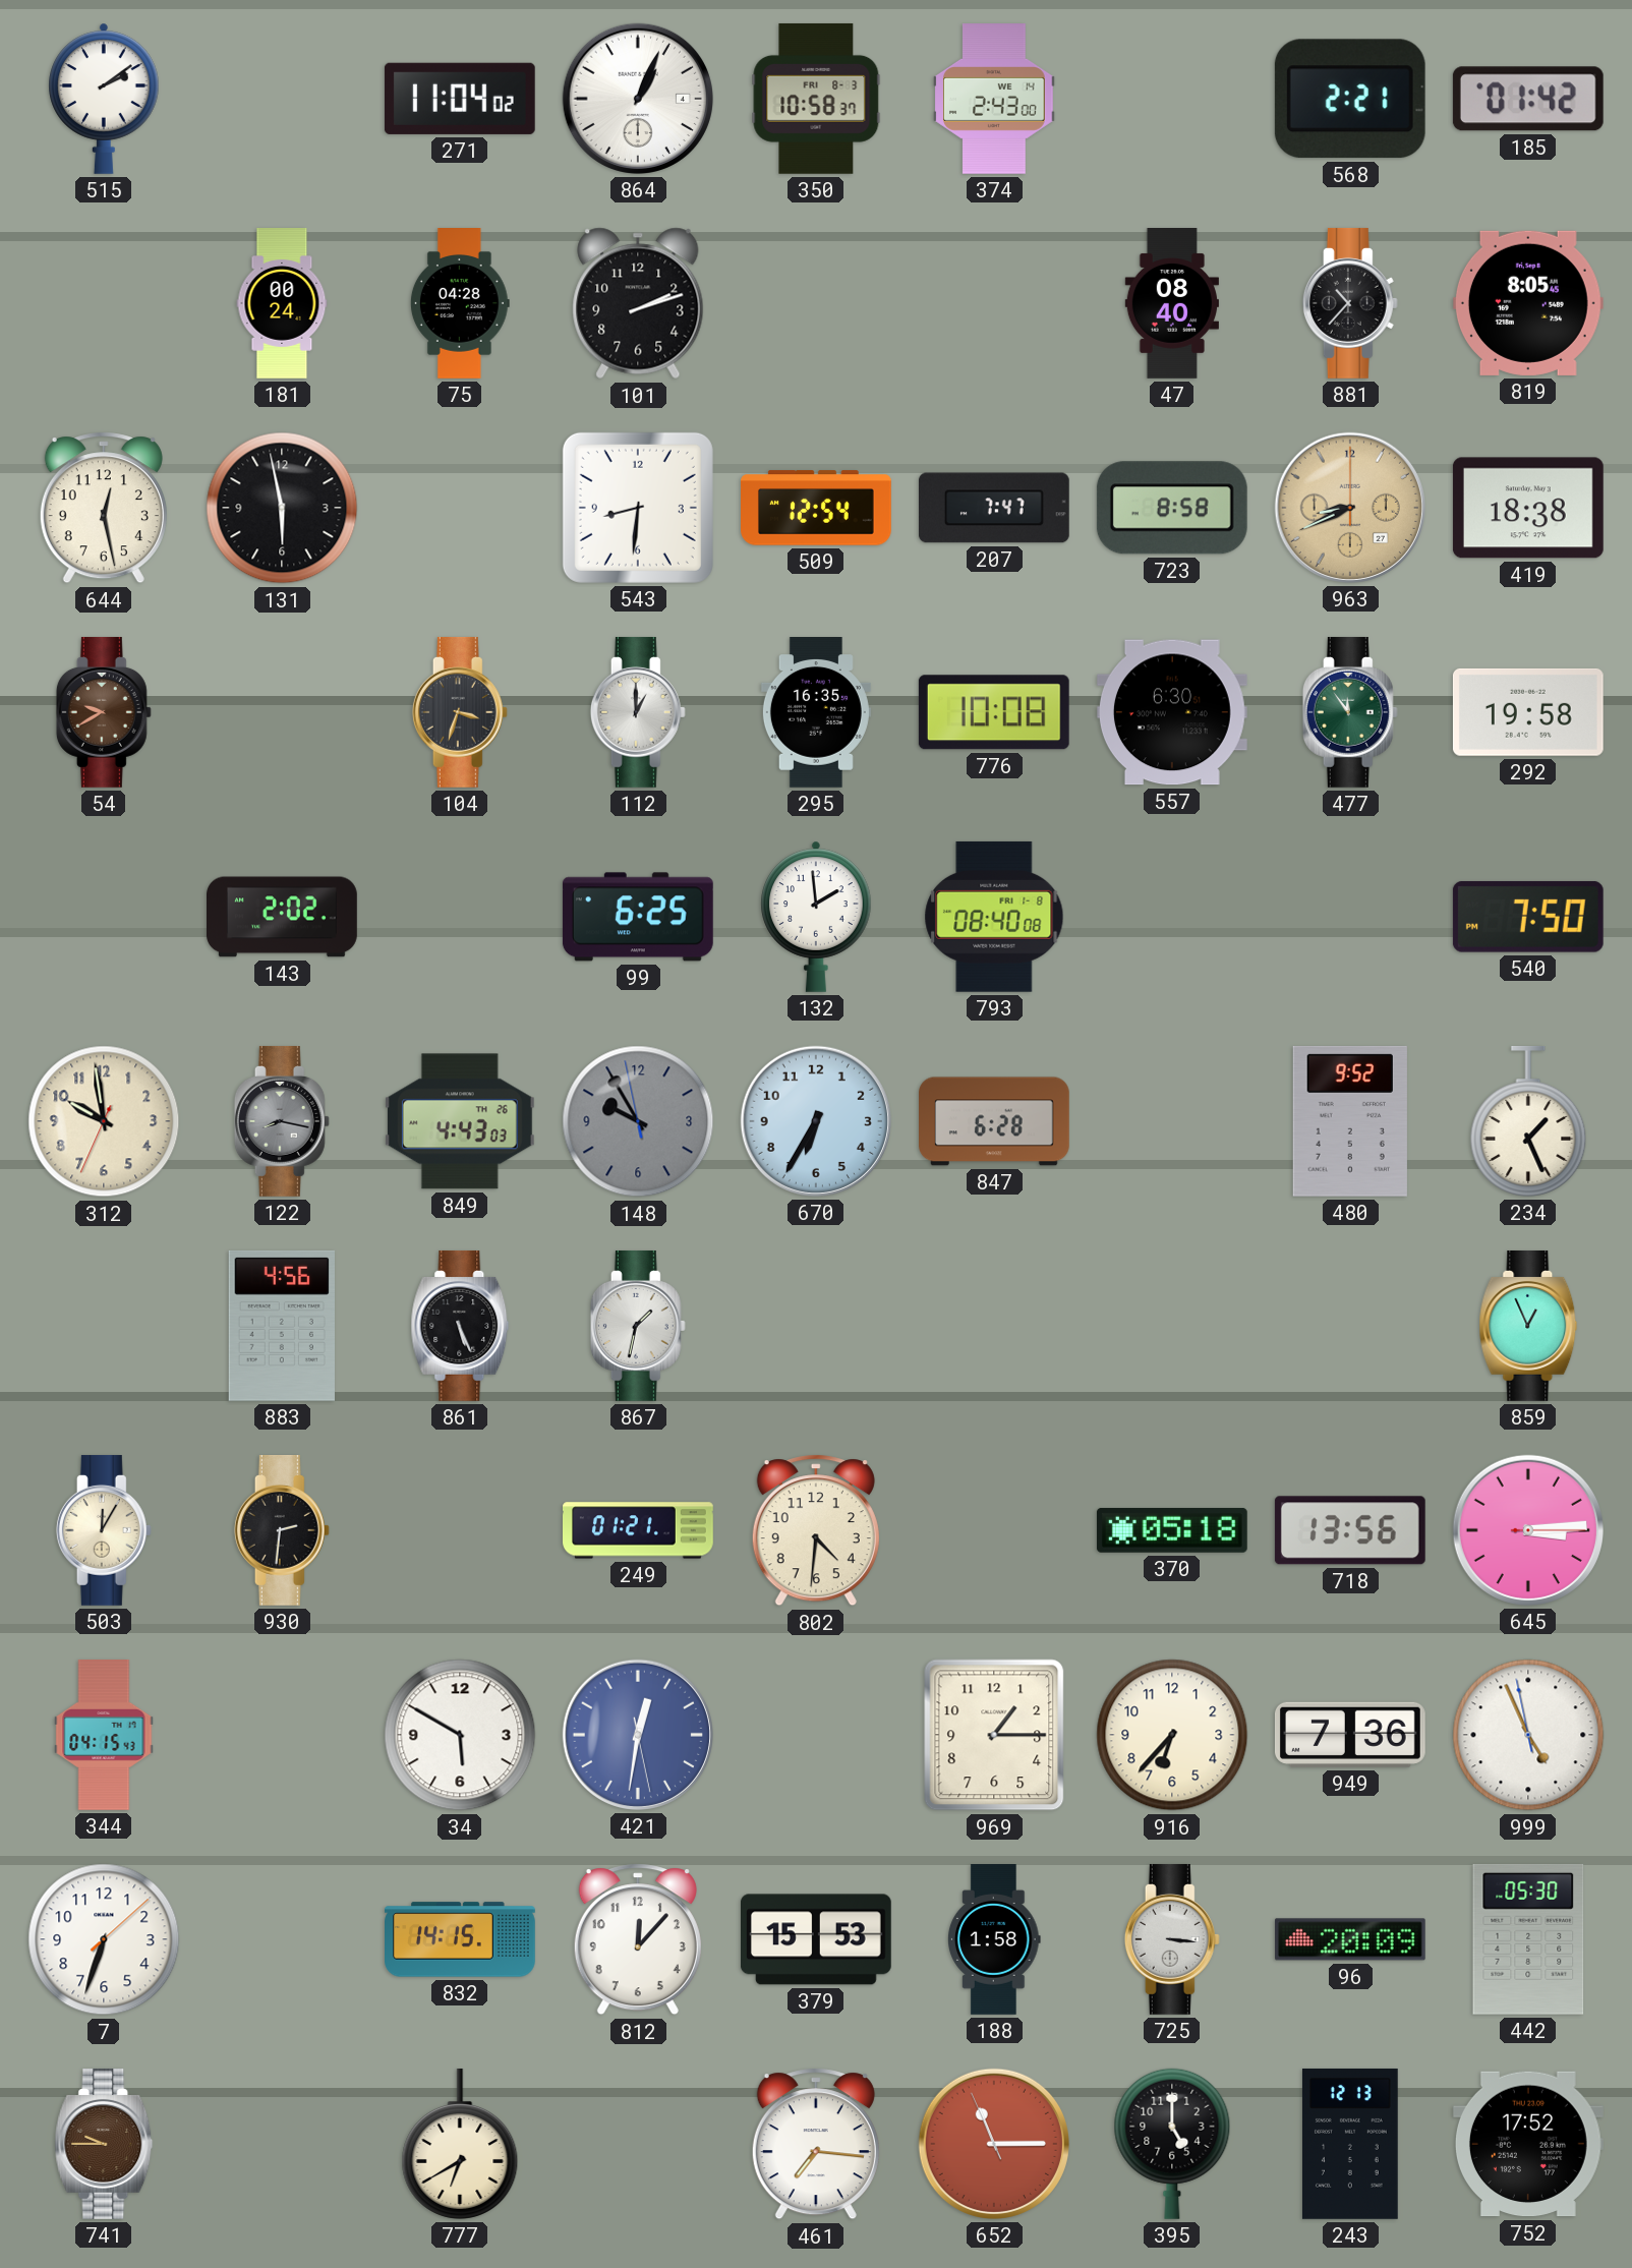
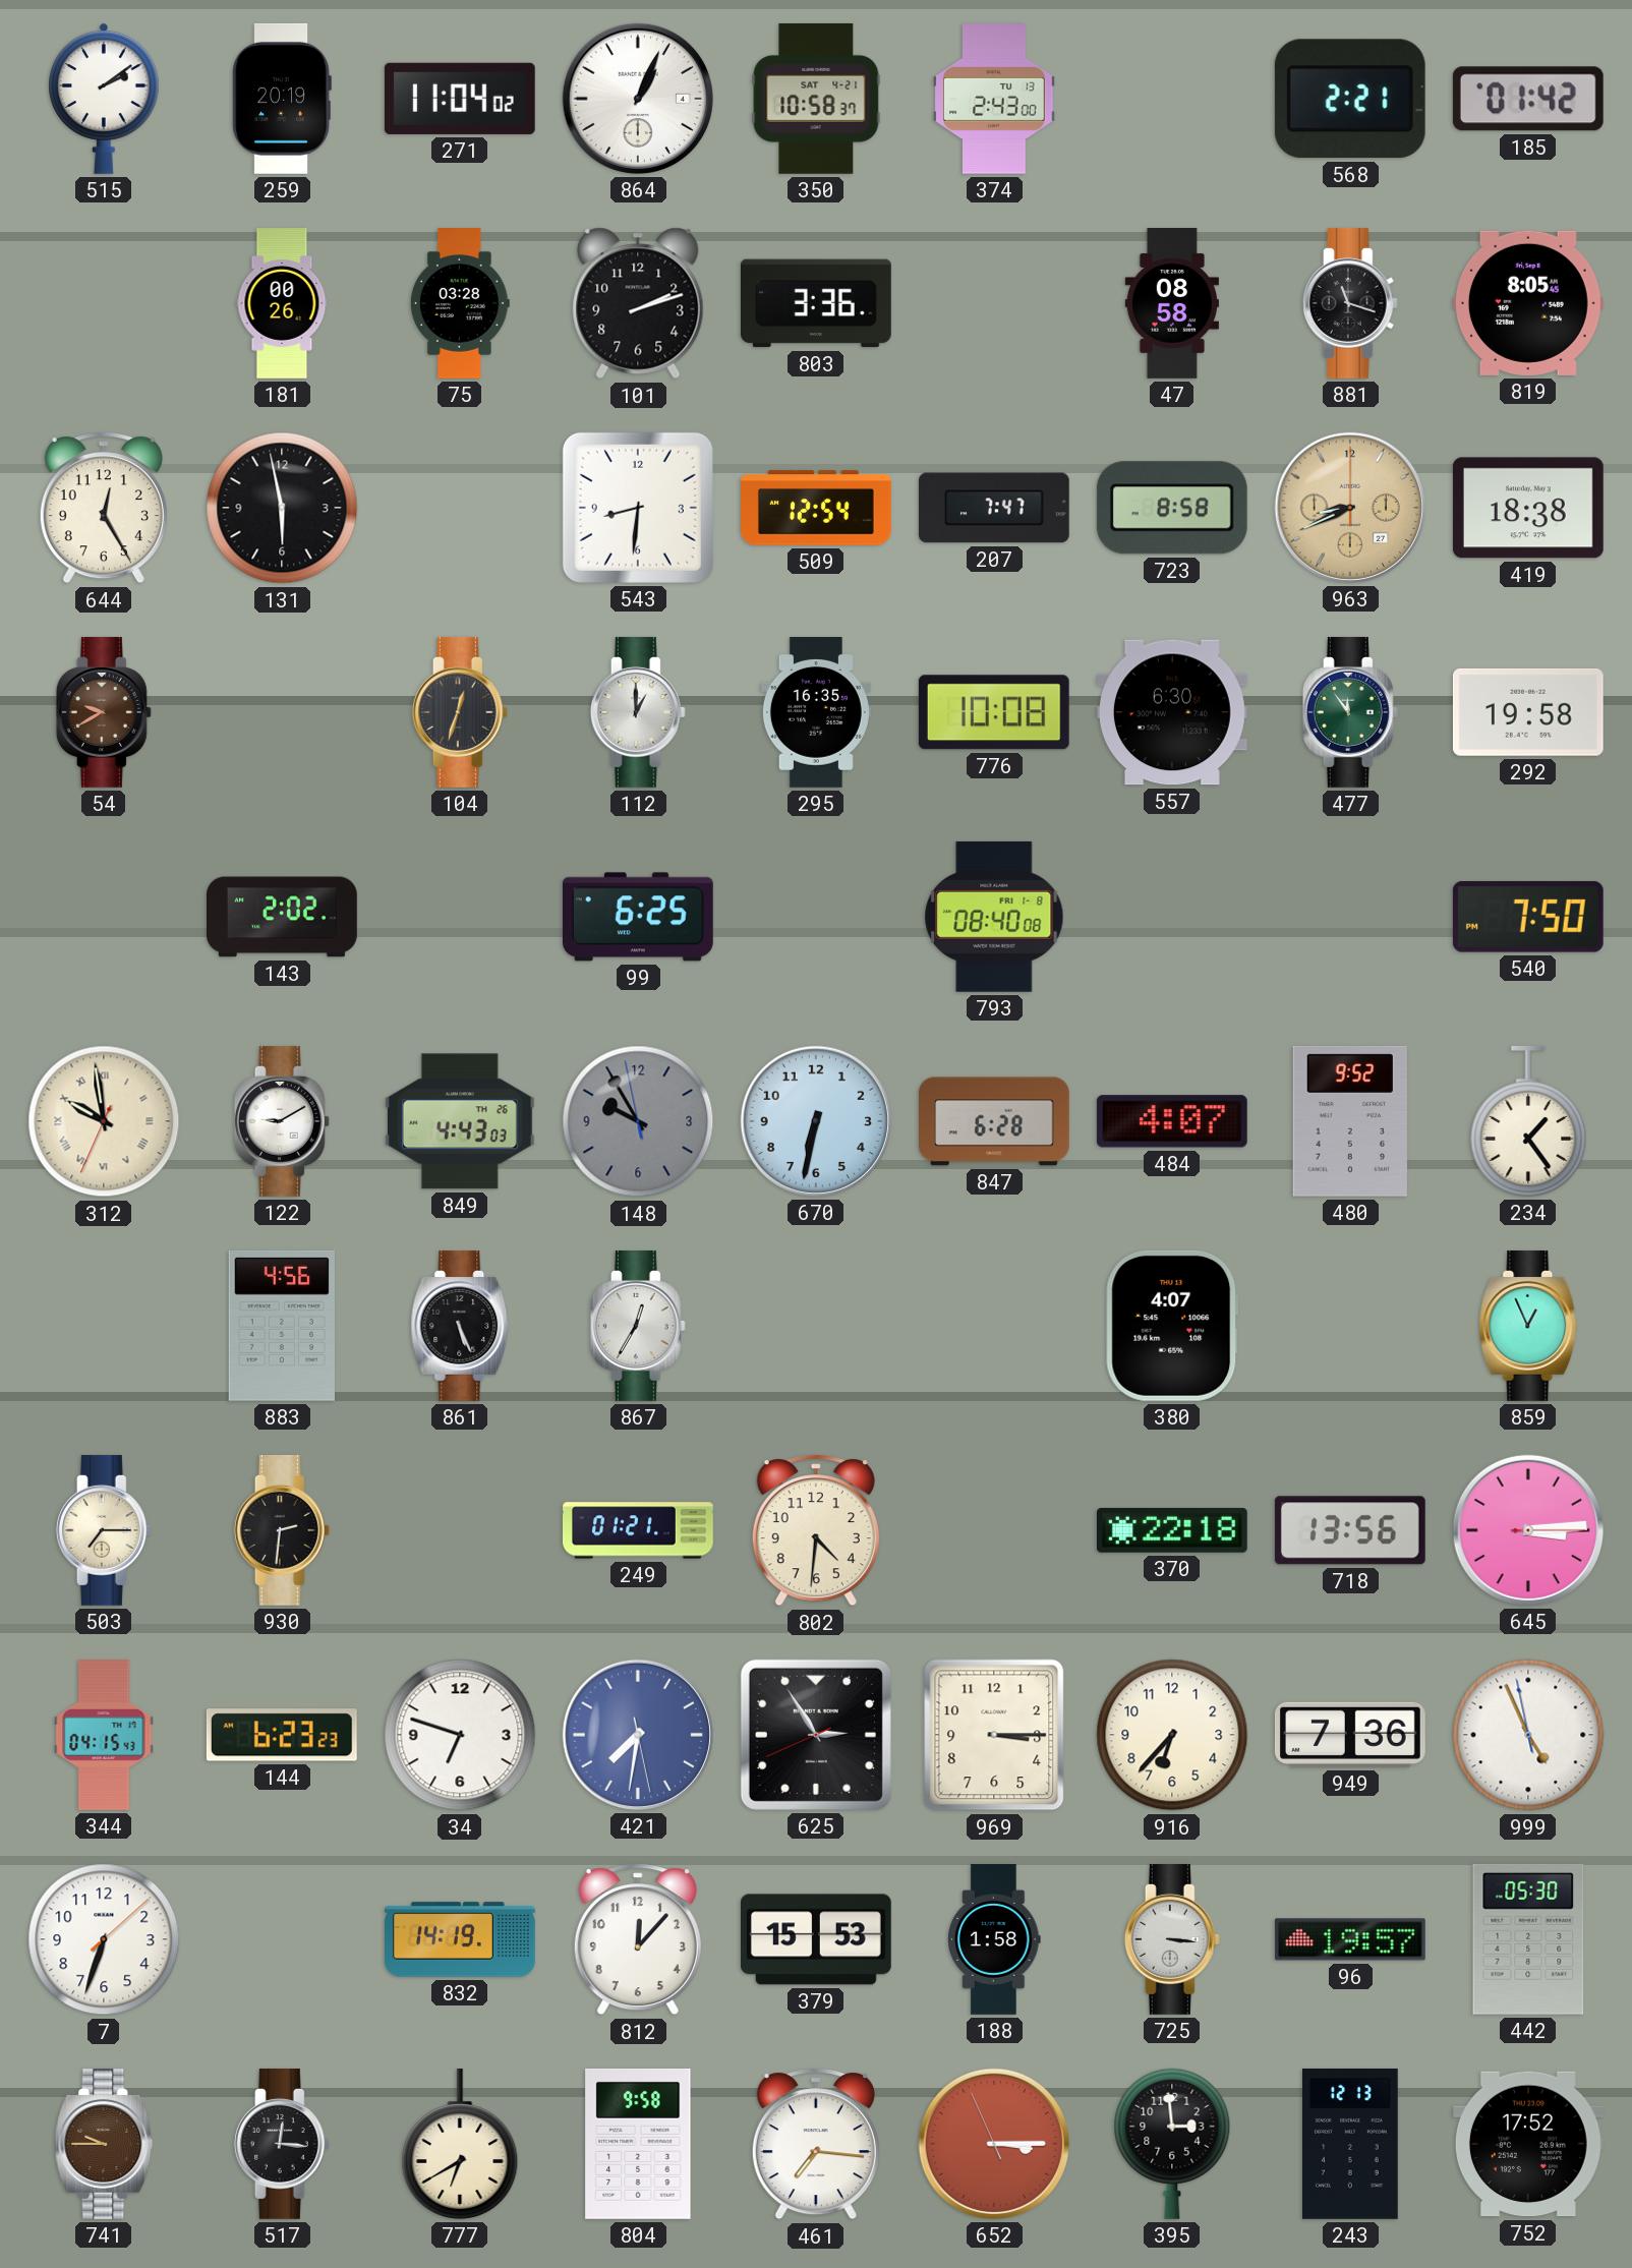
259: none -> 20:19 (282, 99)
350 date: FRI 8-3 -> SAT 4-21 (816, 99)
374 date: WE 14 -> TU 13 (994, 100)
181: 00:24 -> 00:26 (282, 303)
75: 04:28 -> 03:28 (460, 304)
803: none -> 3:36 (816, 303)
47: 08:40 -> 08:58 (1172, 304)
881: 10:37 -> 11:18 (1350, 303)
644: 12:28 -> 12:25 (104, 508)
104: 3:33 -> 12:33 (460, 712)
132: 1:59 -> none (816, 917)
312 numerals: Arabic -> Roman (104, 1121)
122: 8:17 -> 9:10 (282, 1121)
122 dial: grey -> white (282, 1121)
670: 6:35 -> 6:32 (816, 1121)
484: none -> 4:07 (1172, 1121)
234: 1:26 -> 1:24 (1528, 1121)
867: 1:32 -> 12:35 (638, 1326)
380: none -> 4:07 (1172, 1326)
503: 12:05 -> 7:15 (104, 1530)
370: 05:18 -> 22:18 (1172, 1530)
144: none -> 6:23 (282, 1735)
34: 5:50 -> 6:48 (460, 1735)
421: 12:31 -> 7:31 (638, 1735)
625: none -> 2:54 (816, 1735)
969: 1:15 -> 3:15 (994, 1735)
832: 14:15 -> 14:19 (461, 1939)
96: 20:09 -> 19:57 (1350, 1939)
517: none -> 12:16 (282, 2144)
804: none -> 9:58 (638, 2144)
652: 11:14 -> 3:14 (994, 2144)
395: 5:00 -> 2:59 (1172, 2144)
